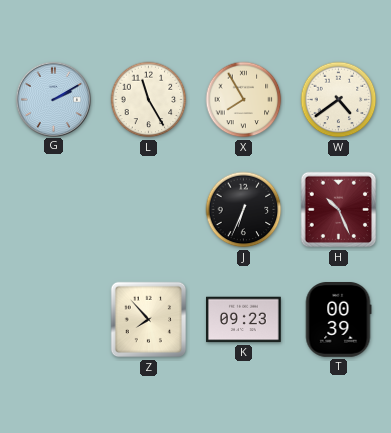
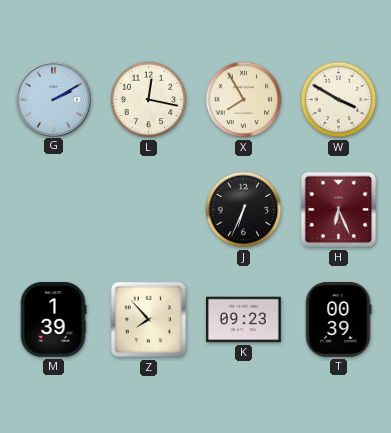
L: 11:25 -> 12:17 (149, 100)
W: 4:39 -> 3:50 (339, 100)
H: 10:26 -> 6:26 (339, 210)
M: none -> 1:39 (53, 320)
